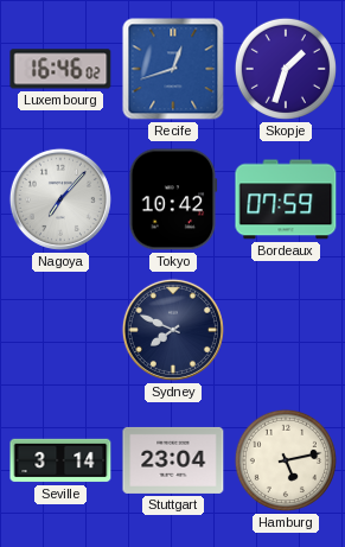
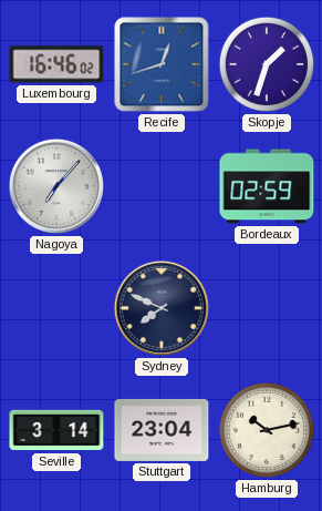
Tokyo: 10:42 -> none (173, 199)
Bordeaux: 07:59 -> 02:59 (267, 186)
Hamburg: 5:13 -> 10:13 (267, 430)
